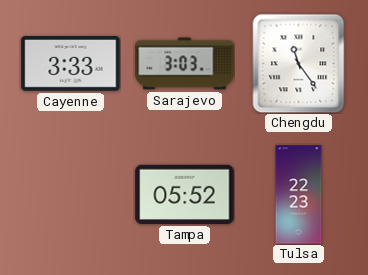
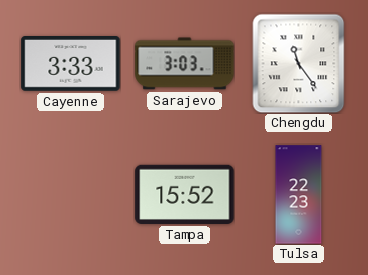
Tampa: 05:52 -> 15:52 (185, 194)
